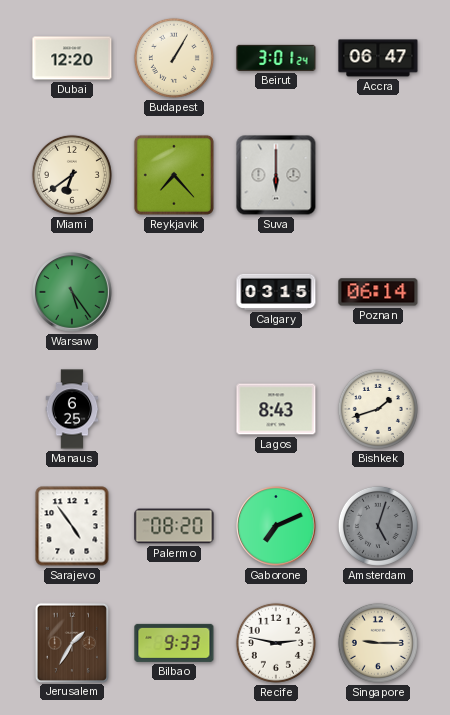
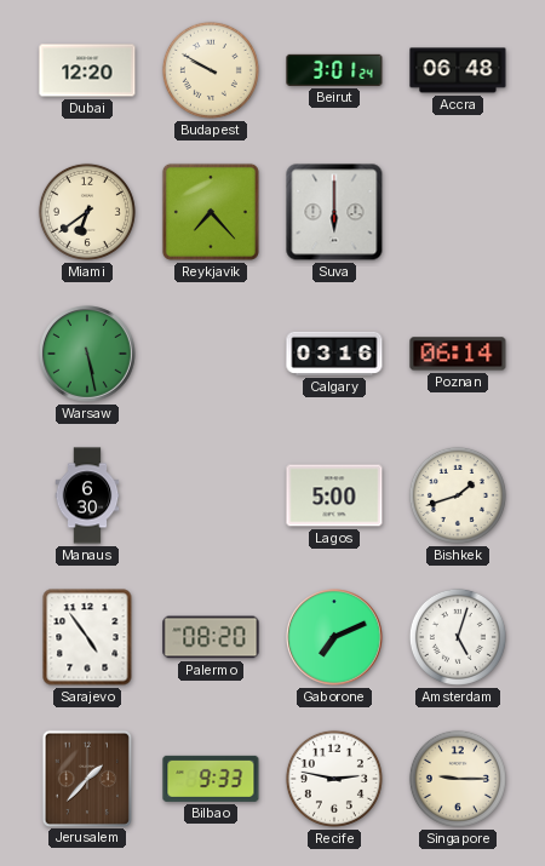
Budapest: 1:05 -> 9:50 (211, 70)
Accra: 06:47 -> 06:48 (458, 70)
Warsaw: 5:24 -> 5:28 (88, 355)
Calgary: 03:15 -> 03:16 (334, 354)
Manaus: 6:25 -> 6:30 (87, 495)
Lagos: 8:43 -> 5:00 (334, 495)
Amsterdam dial: grey -> white (458, 637)
Jerusalem: 1:35 -> 1:37 (86, 778)
